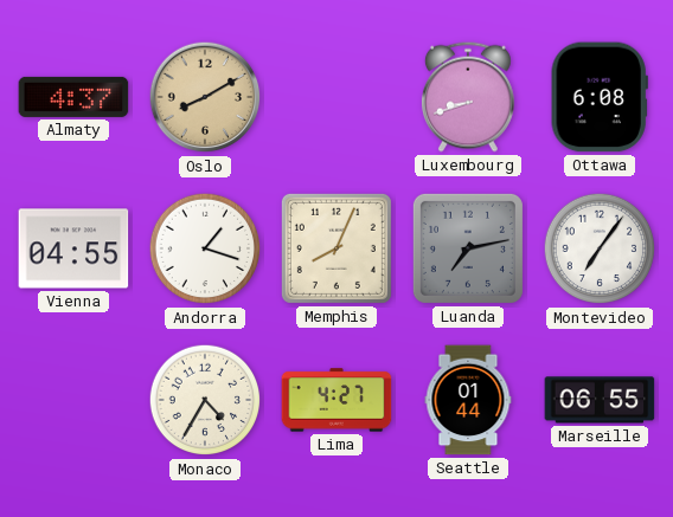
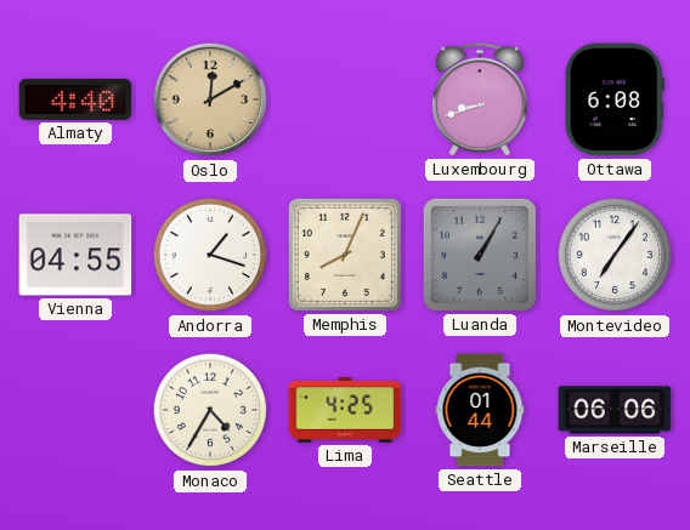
Almaty: 4:37 -> 4:40 (75, 99)
Oslo: 8:10 -> 12:10 (210, 99)
Luanda: 7:13 -> 1:05 (480, 255)
Lima: 4:27 -> 4:25 (345, 410)
Marseille: 06:55 -> 06:06 (615, 410)
